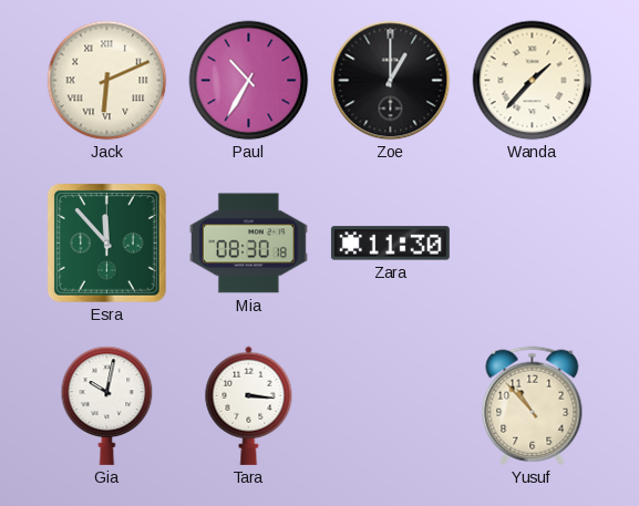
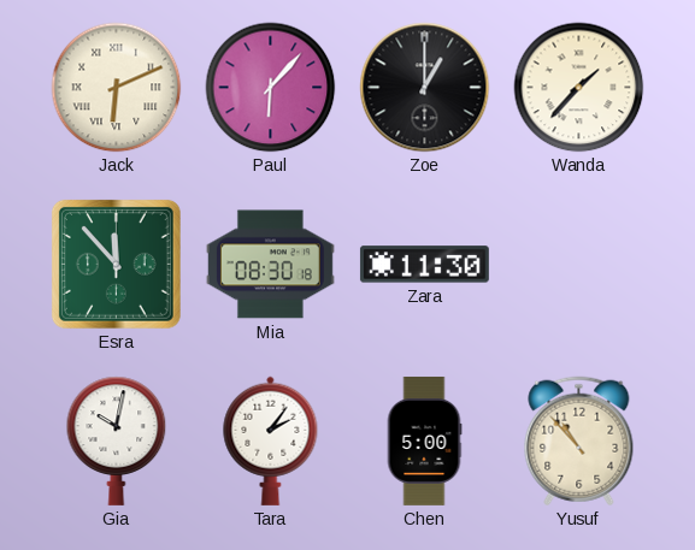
Paul: 10:35 -> 6:07 (271, 88)
Tara: 3:16 -> 2:06 (271, 440)
Chen: none -> 5:00 (424, 440)
